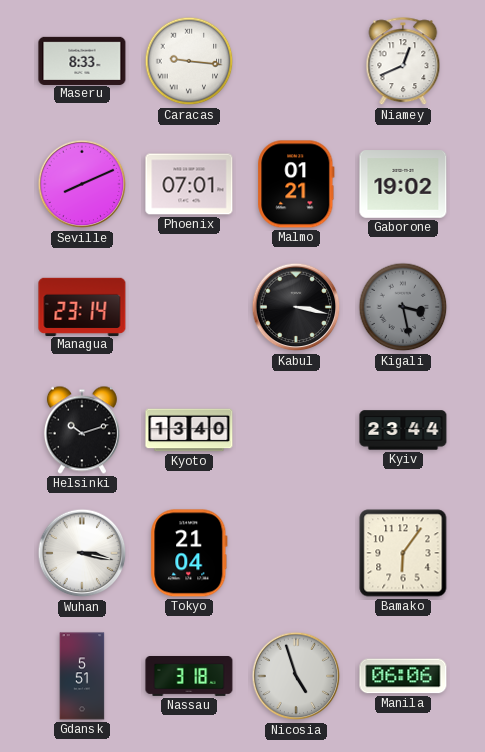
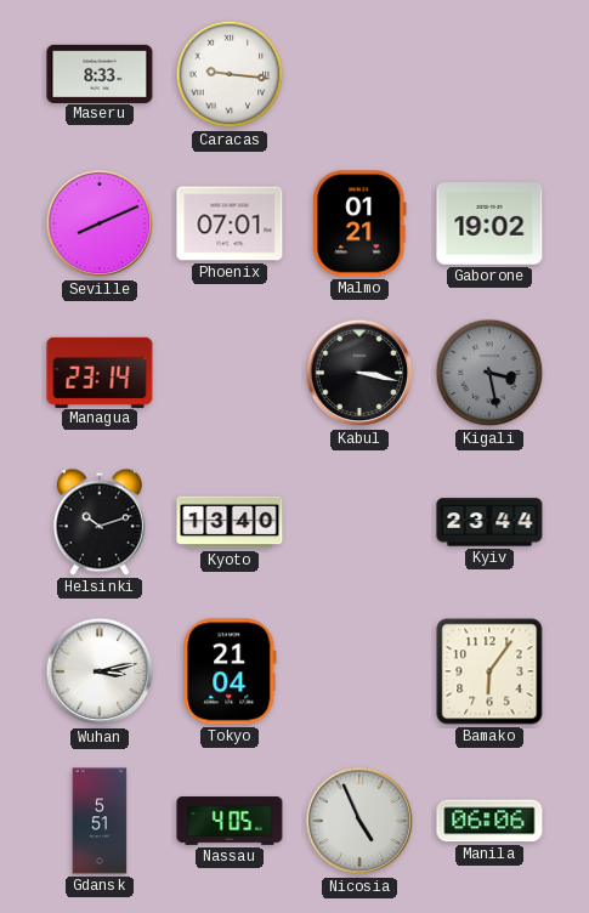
Niamey: 12:41 -> none (403, 62)
Wuhan: 3:17 -> 3:13 (100, 671)
Nassau: 3:18 -> 4:05 (230, 822)
Nicosia: 4:57 -> 4:56 (359, 821)
